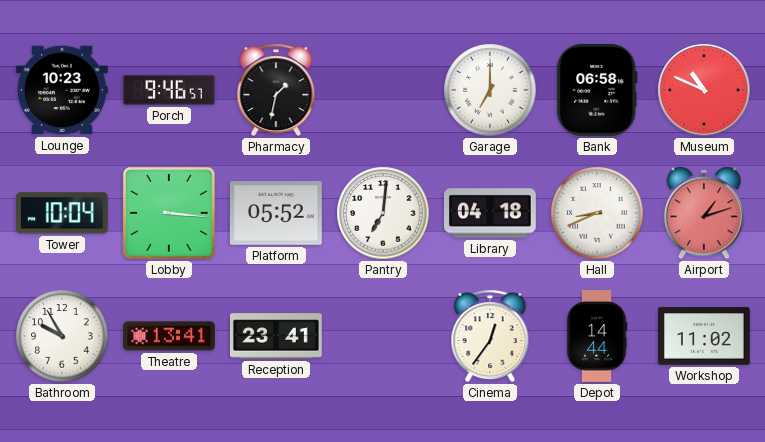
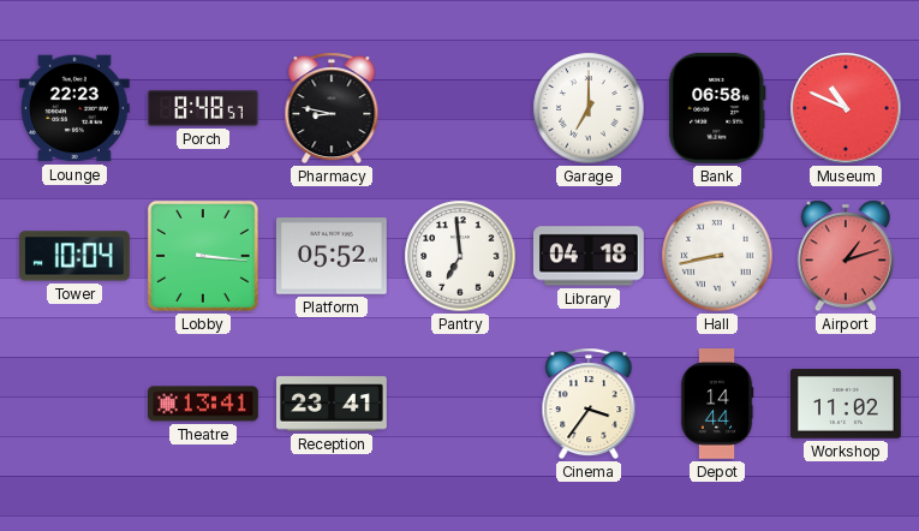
Lounge: 10:23 -> 22:23 (76, 108)
Porch: 9:46 -> 8:48 (204, 108)
Pharmacy: 1:32 -> 8:47 (332, 108)
Pantry: 7:01 -> 6:59 (460, 256)
Hall: 8:41 -> 8:43 (717, 256)
Bathroom: 9:55 -> none (62, 336)
Cinema: 12:36 -> 3:36 (589, 404)
